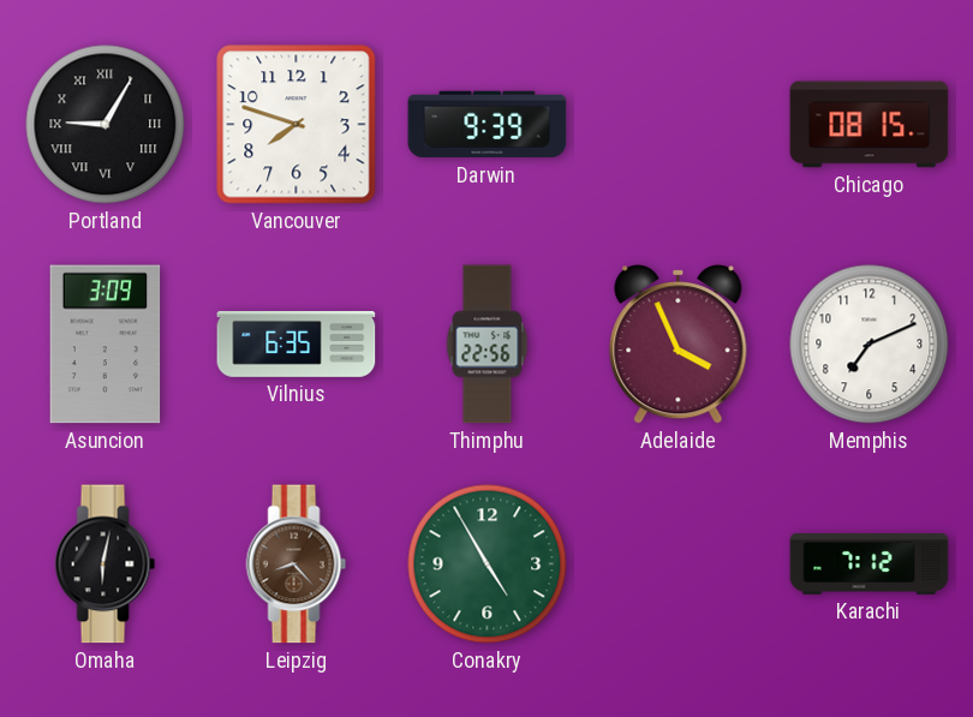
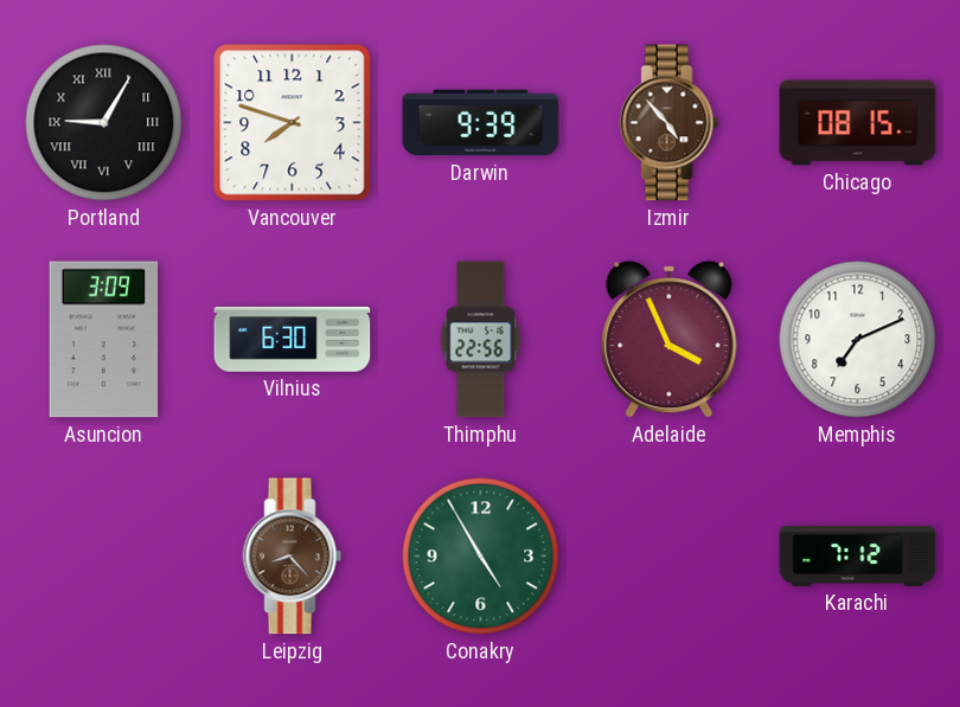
Izmir: none -> 4:53 (670, 123)
Vilnius: 6:35 -> 6:30 (293, 339)
Omaha: 6:02 -> none (106, 564)
